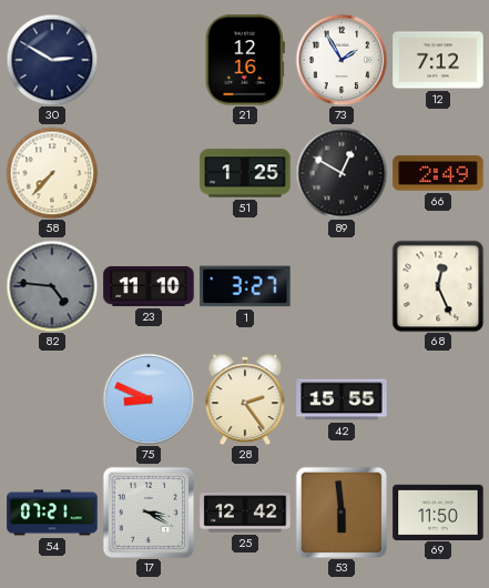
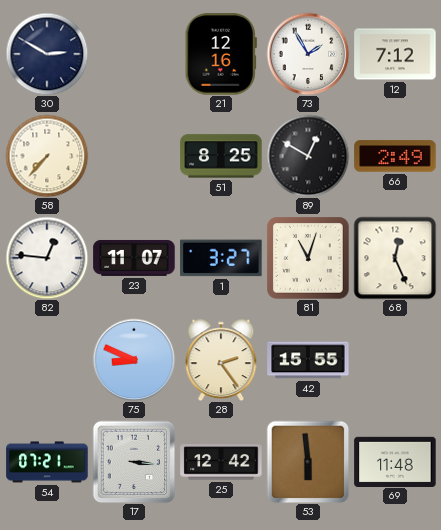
51: 1:25 -> 8:25 (221, 156)
82: 4:46 -> 12:46 (47, 258)
82 dial: grey -> white (47, 258)
23: 11:10 -> 11:07 (134, 258)
81: none -> 11:03 (308, 258)
17: 3:20 -> 3:16 (134, 462)
69: 11:50 -> 11:48 (395, 461)
